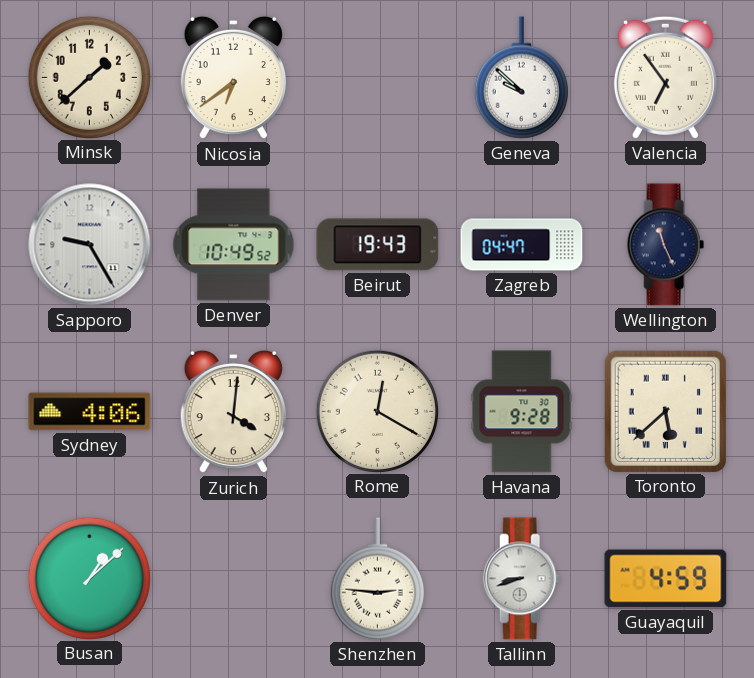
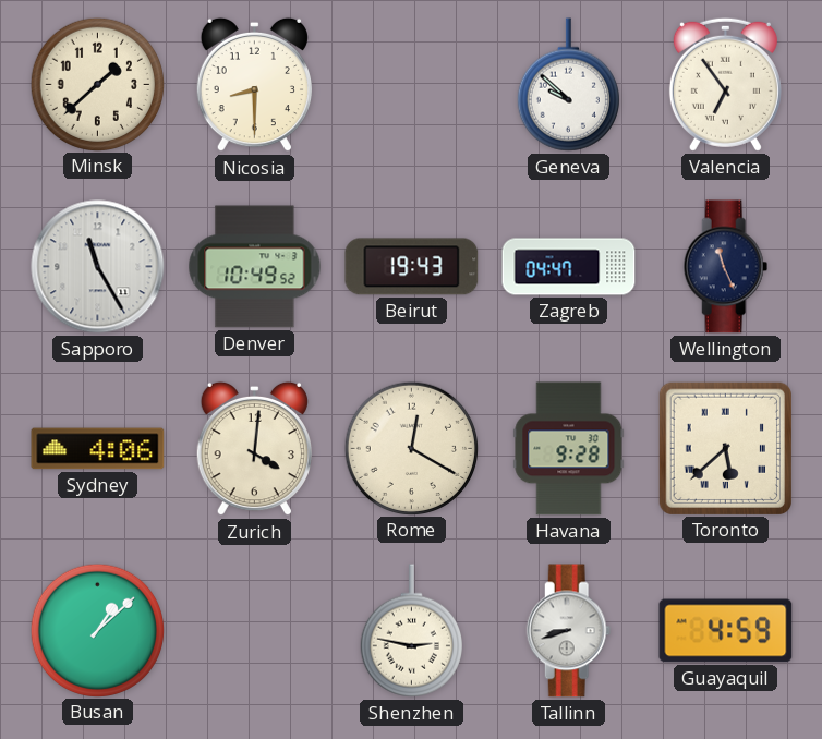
Nicosia: 6:39 -> 8:30 (254, 85)
Sapporo: 9:25 -> 11:25 (98, 267)
Shenzhen: 2:46 -> 2:47 (411, 631)
